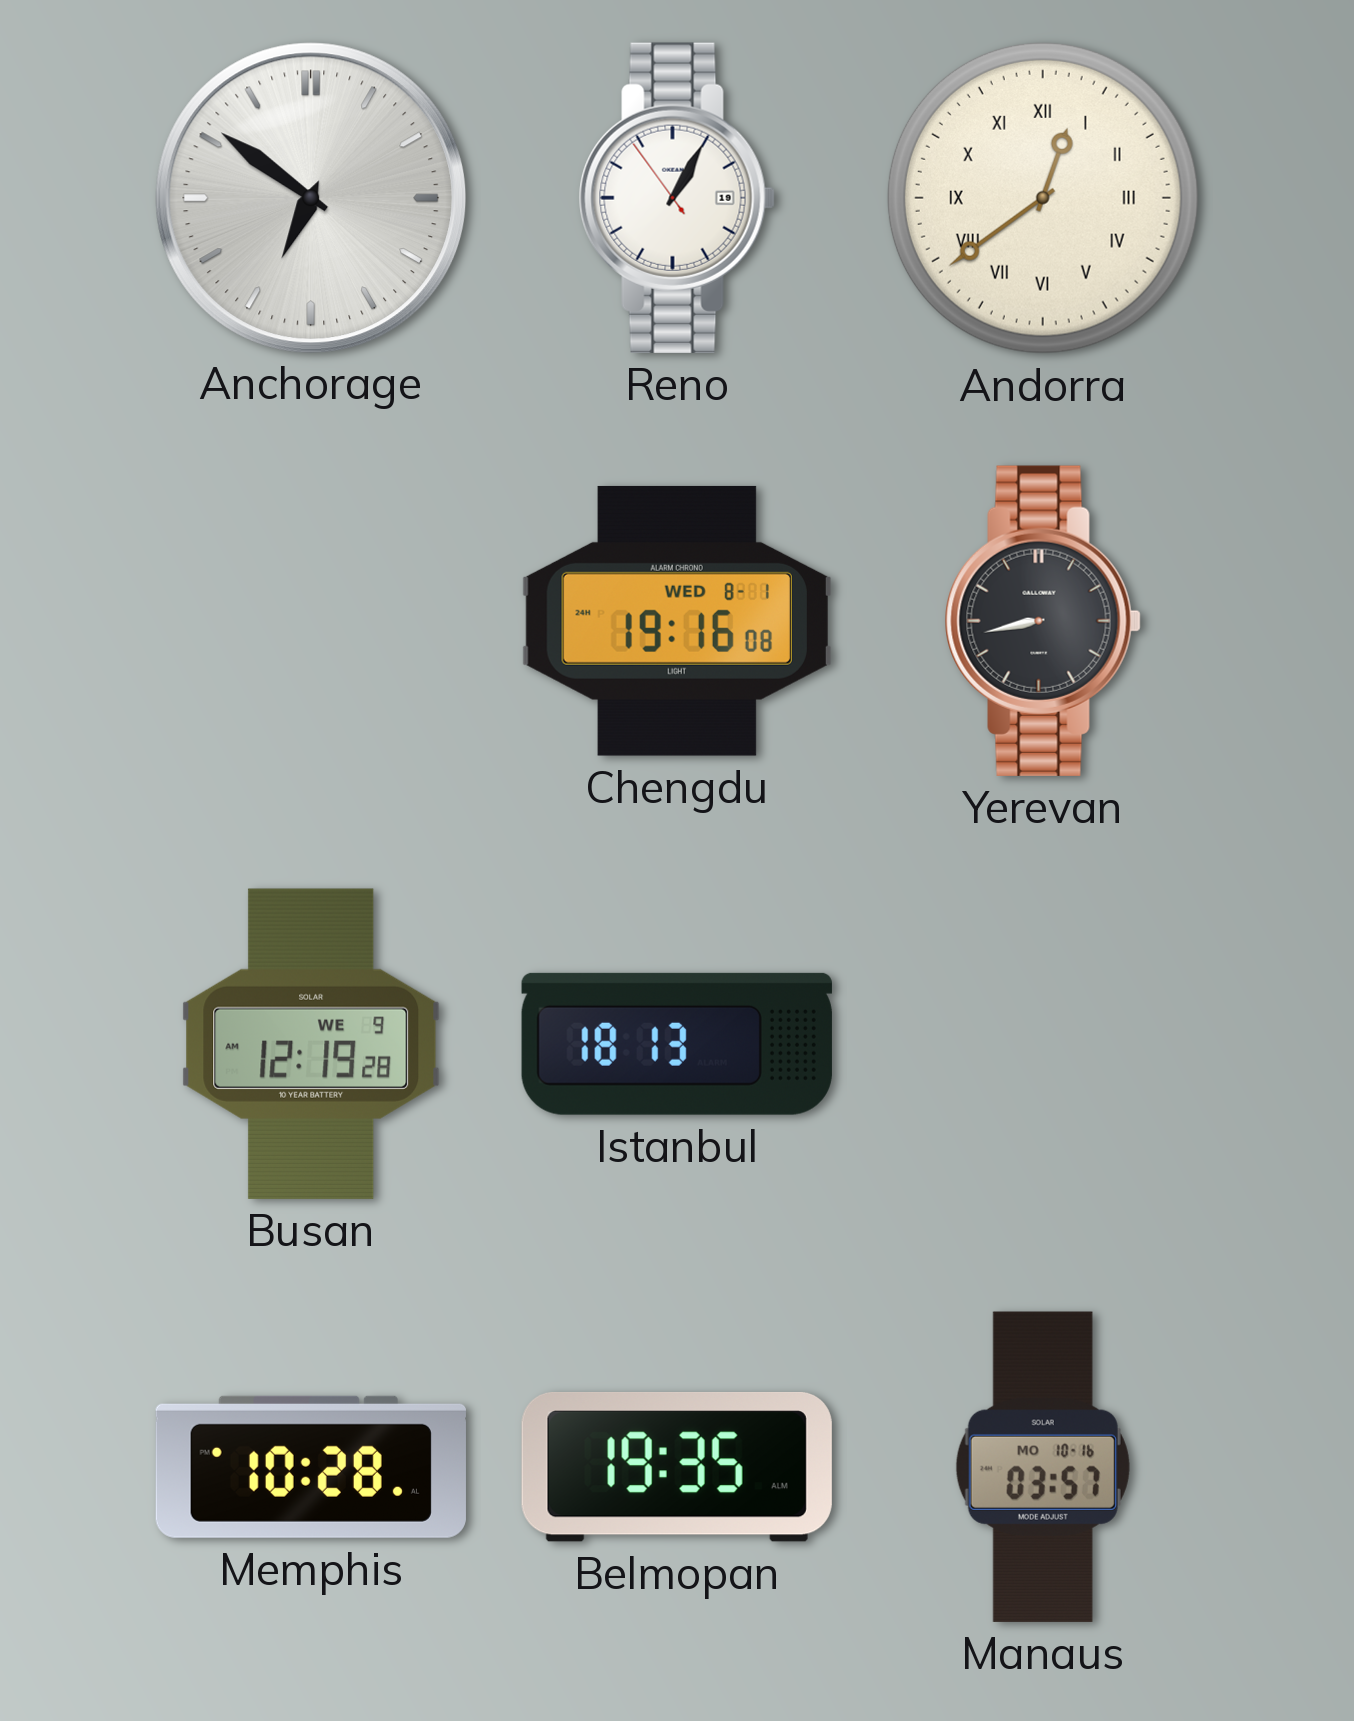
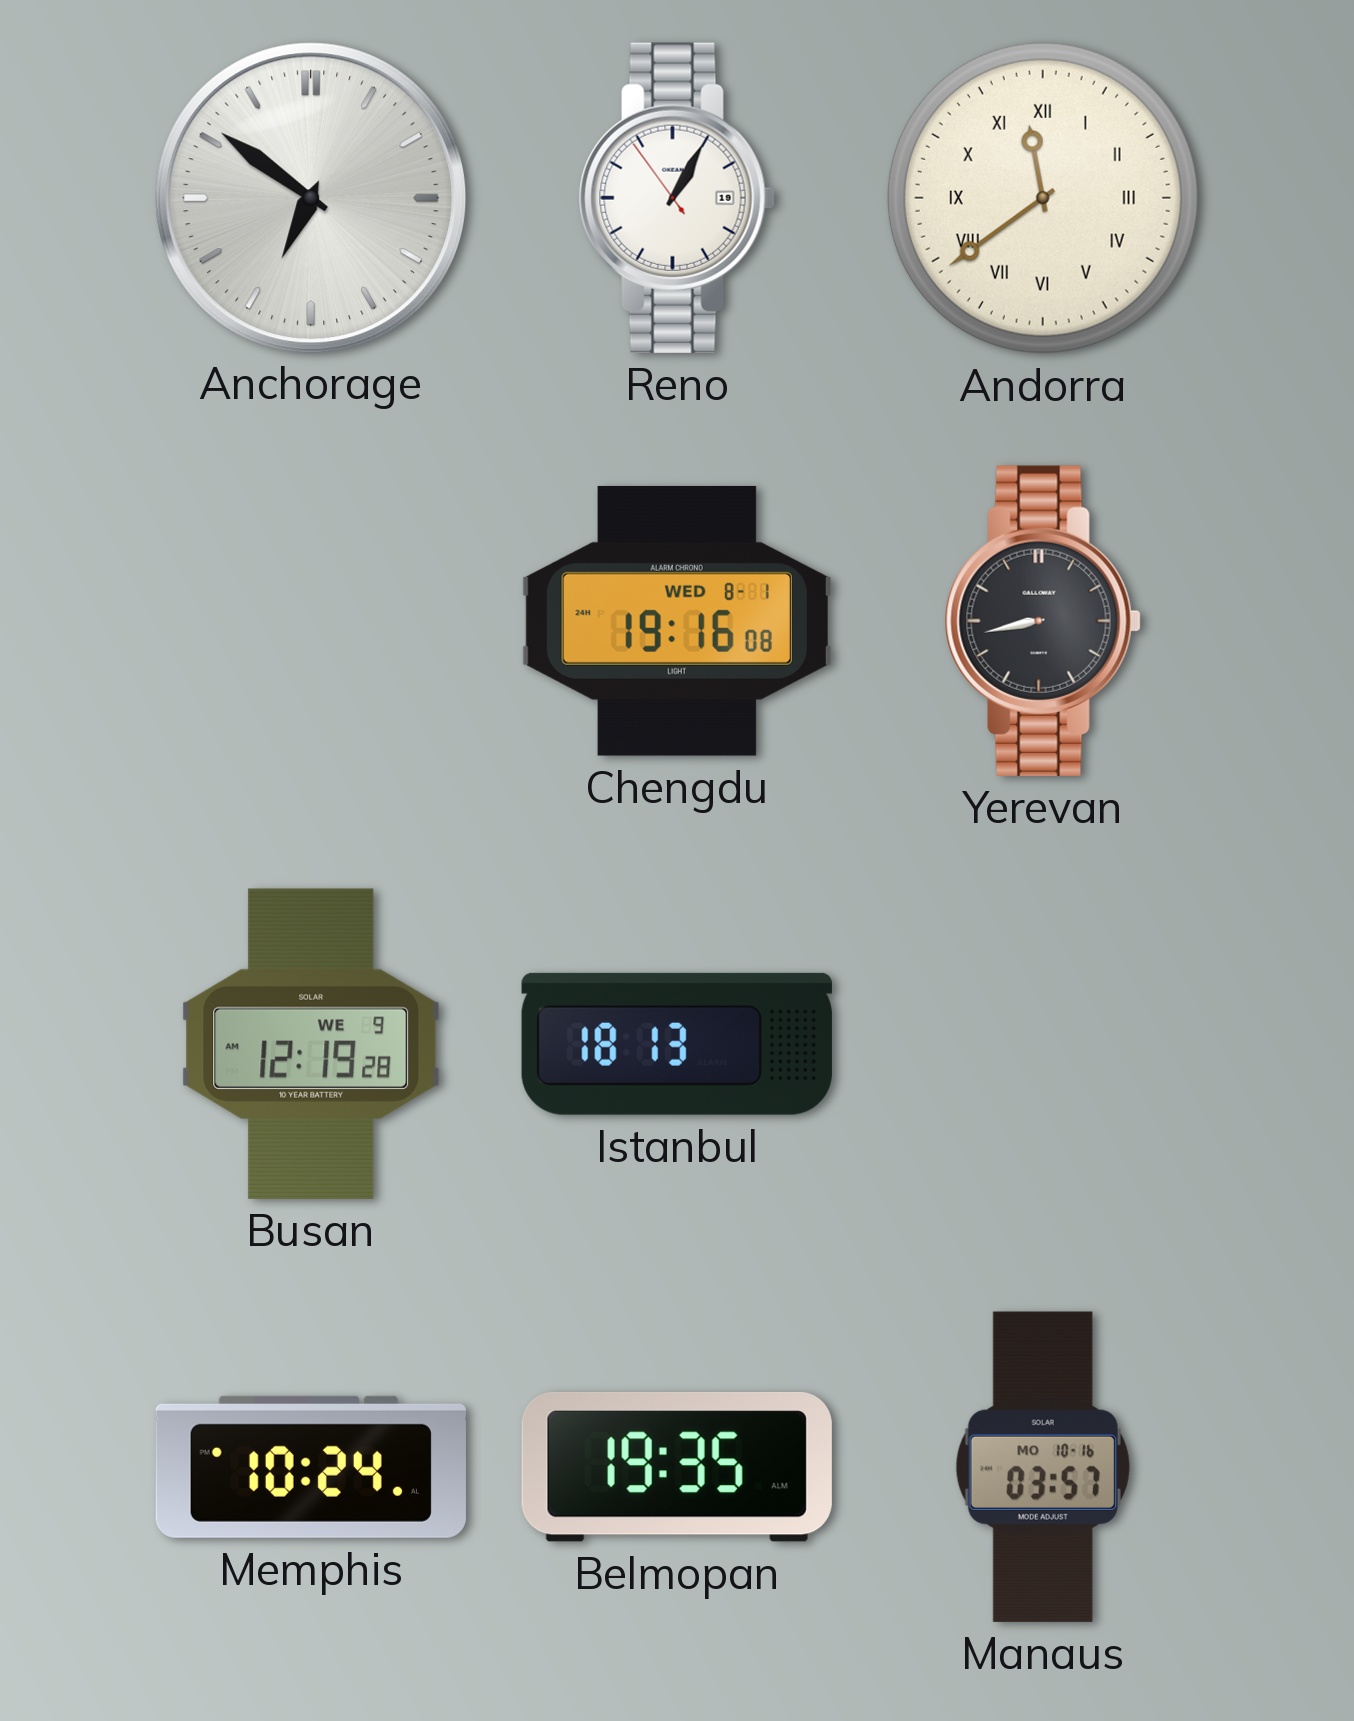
Andorra: 12:39 -> 11:39 (1043, 198)
Memphis: 10:28 -> 10:24 (311, 1467)
